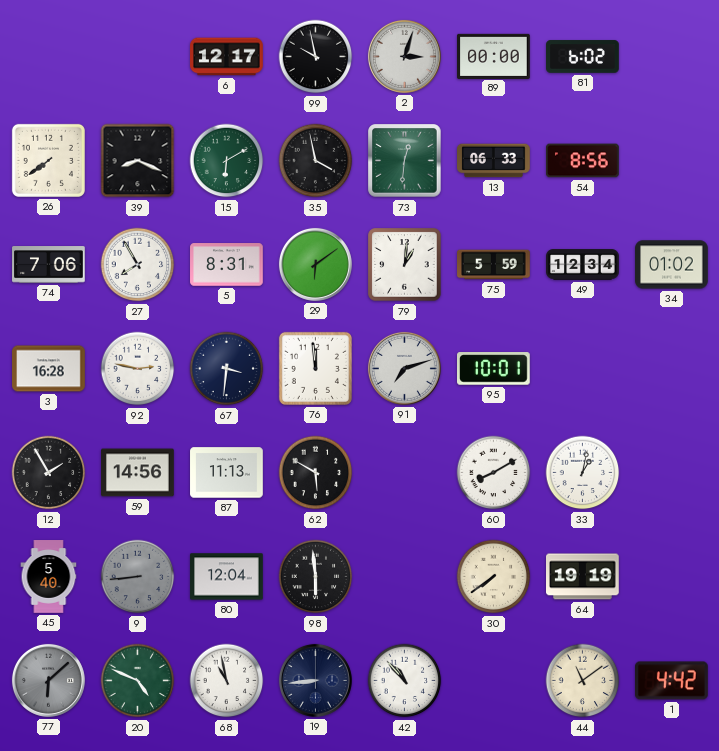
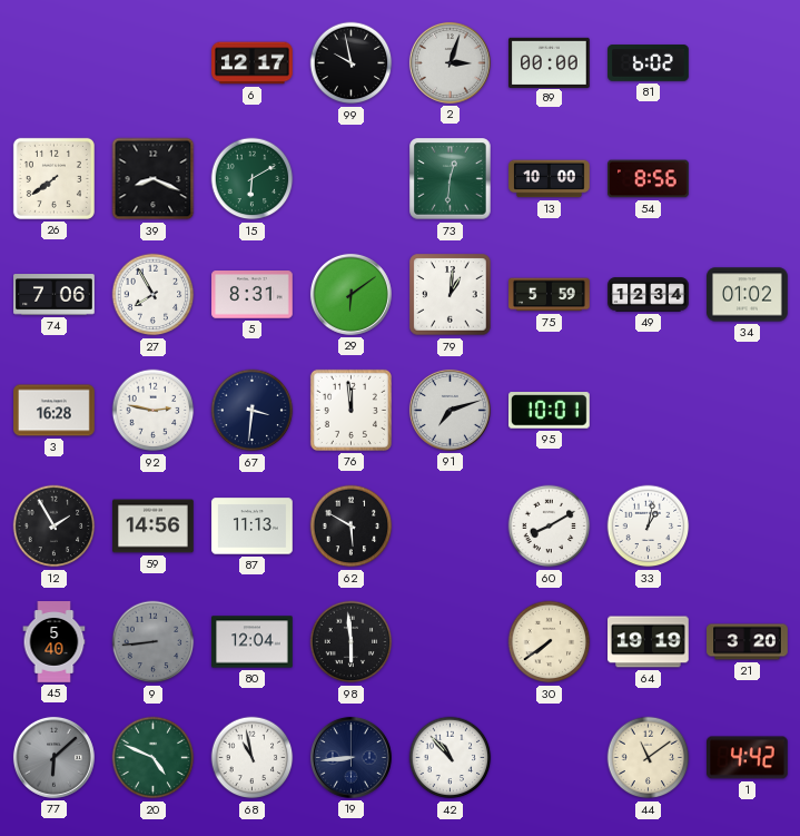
35: 3:58 -> none (316, 161)
13: 06:33 -> 10:00 (550, 179)
21: none -> 3:20 (748, 642)
